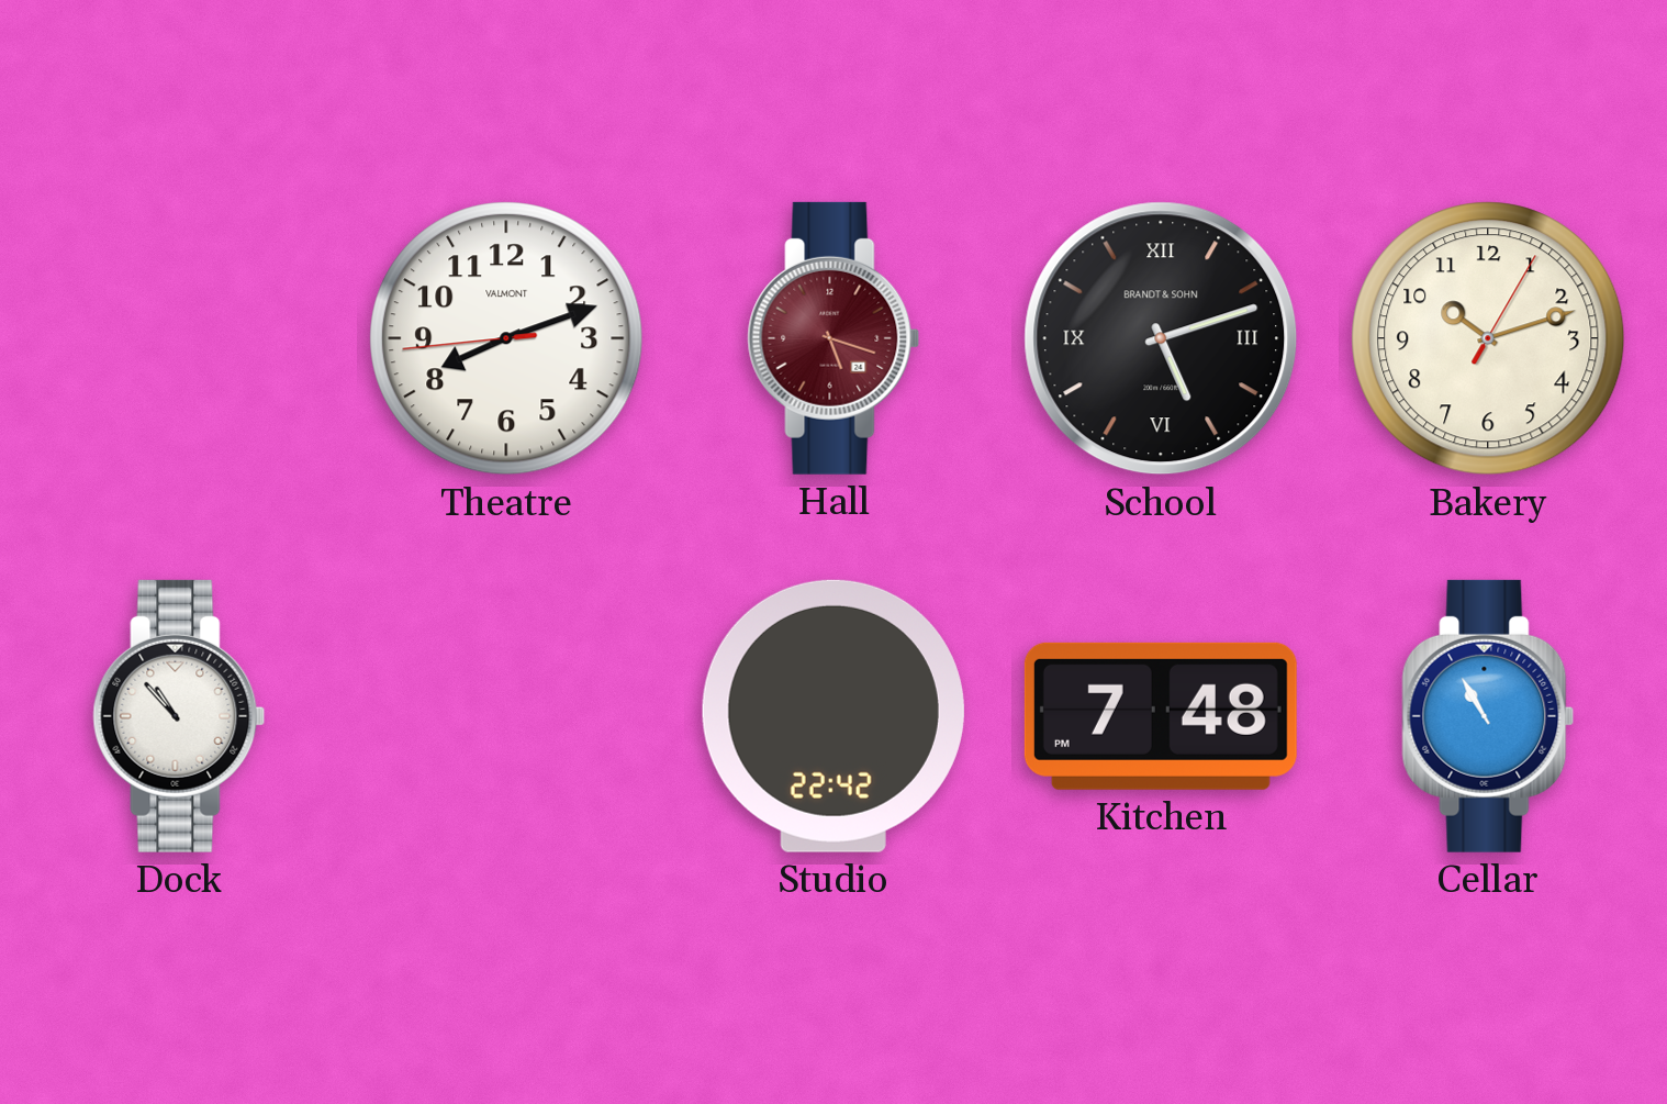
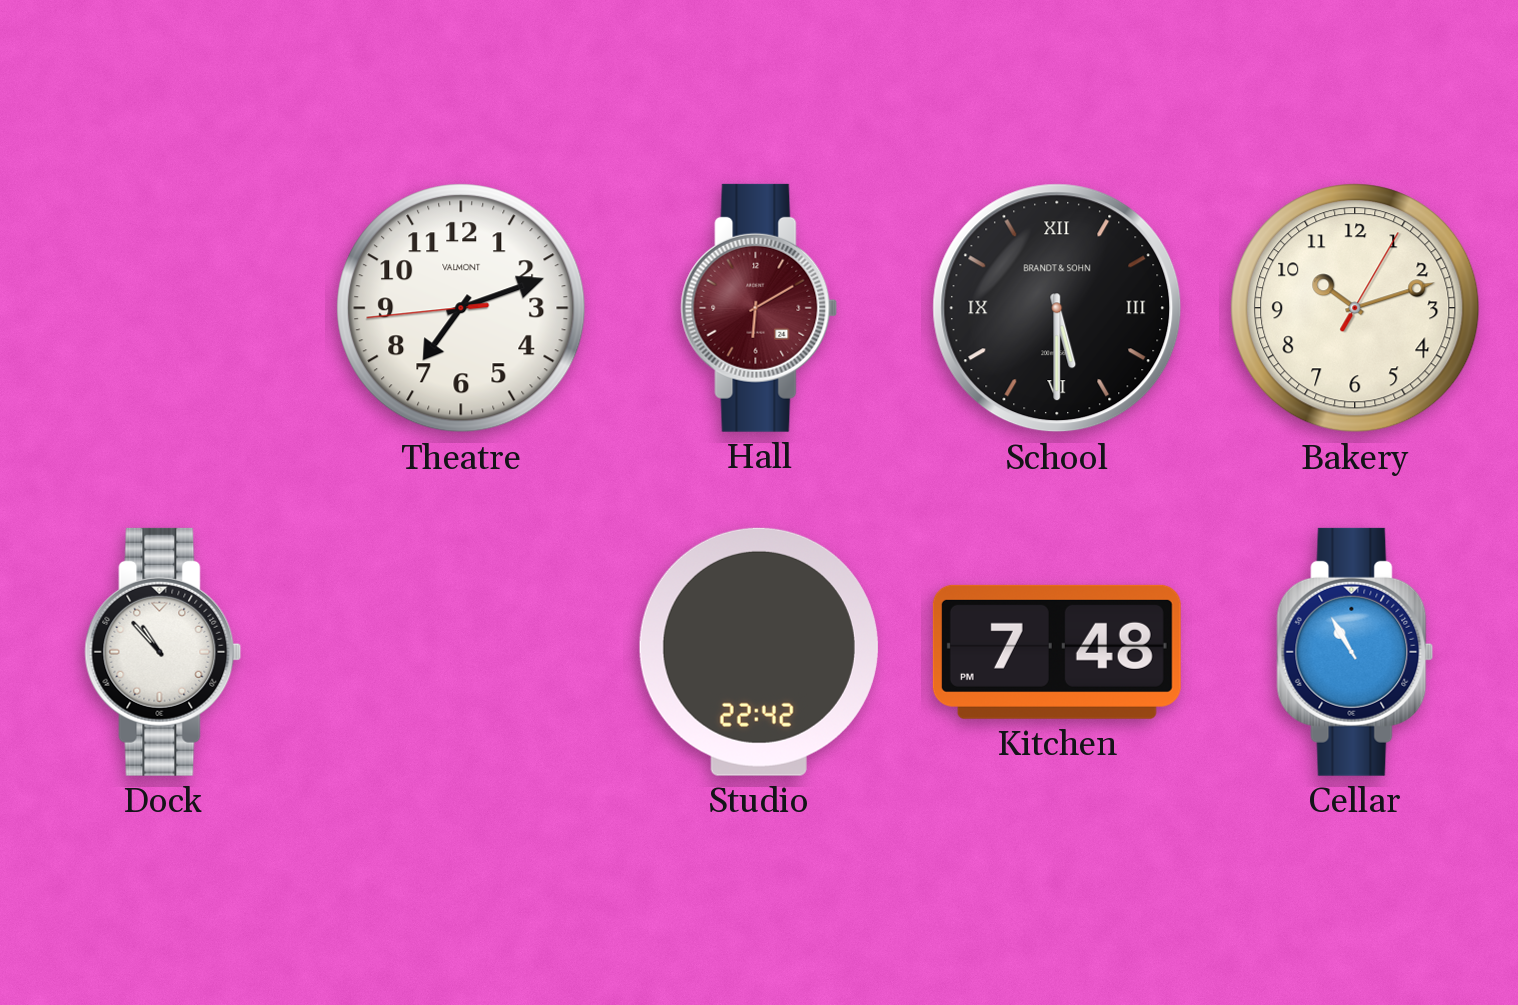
Theatre: 8:11 -> 7:11 (461, 308)
Hall: 5:18 -> 6:10 (759, 308)
School: 5:12 -> 5:30 (1057, 308)
